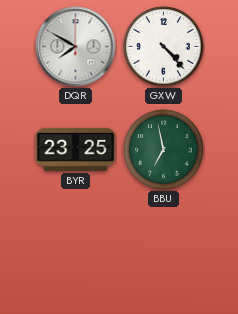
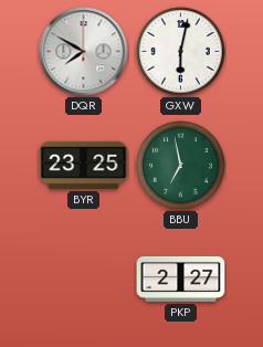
GXW: 4:23 -> 6:02 (181, 52)
PKP: none -> 2:27 (181, 278)
